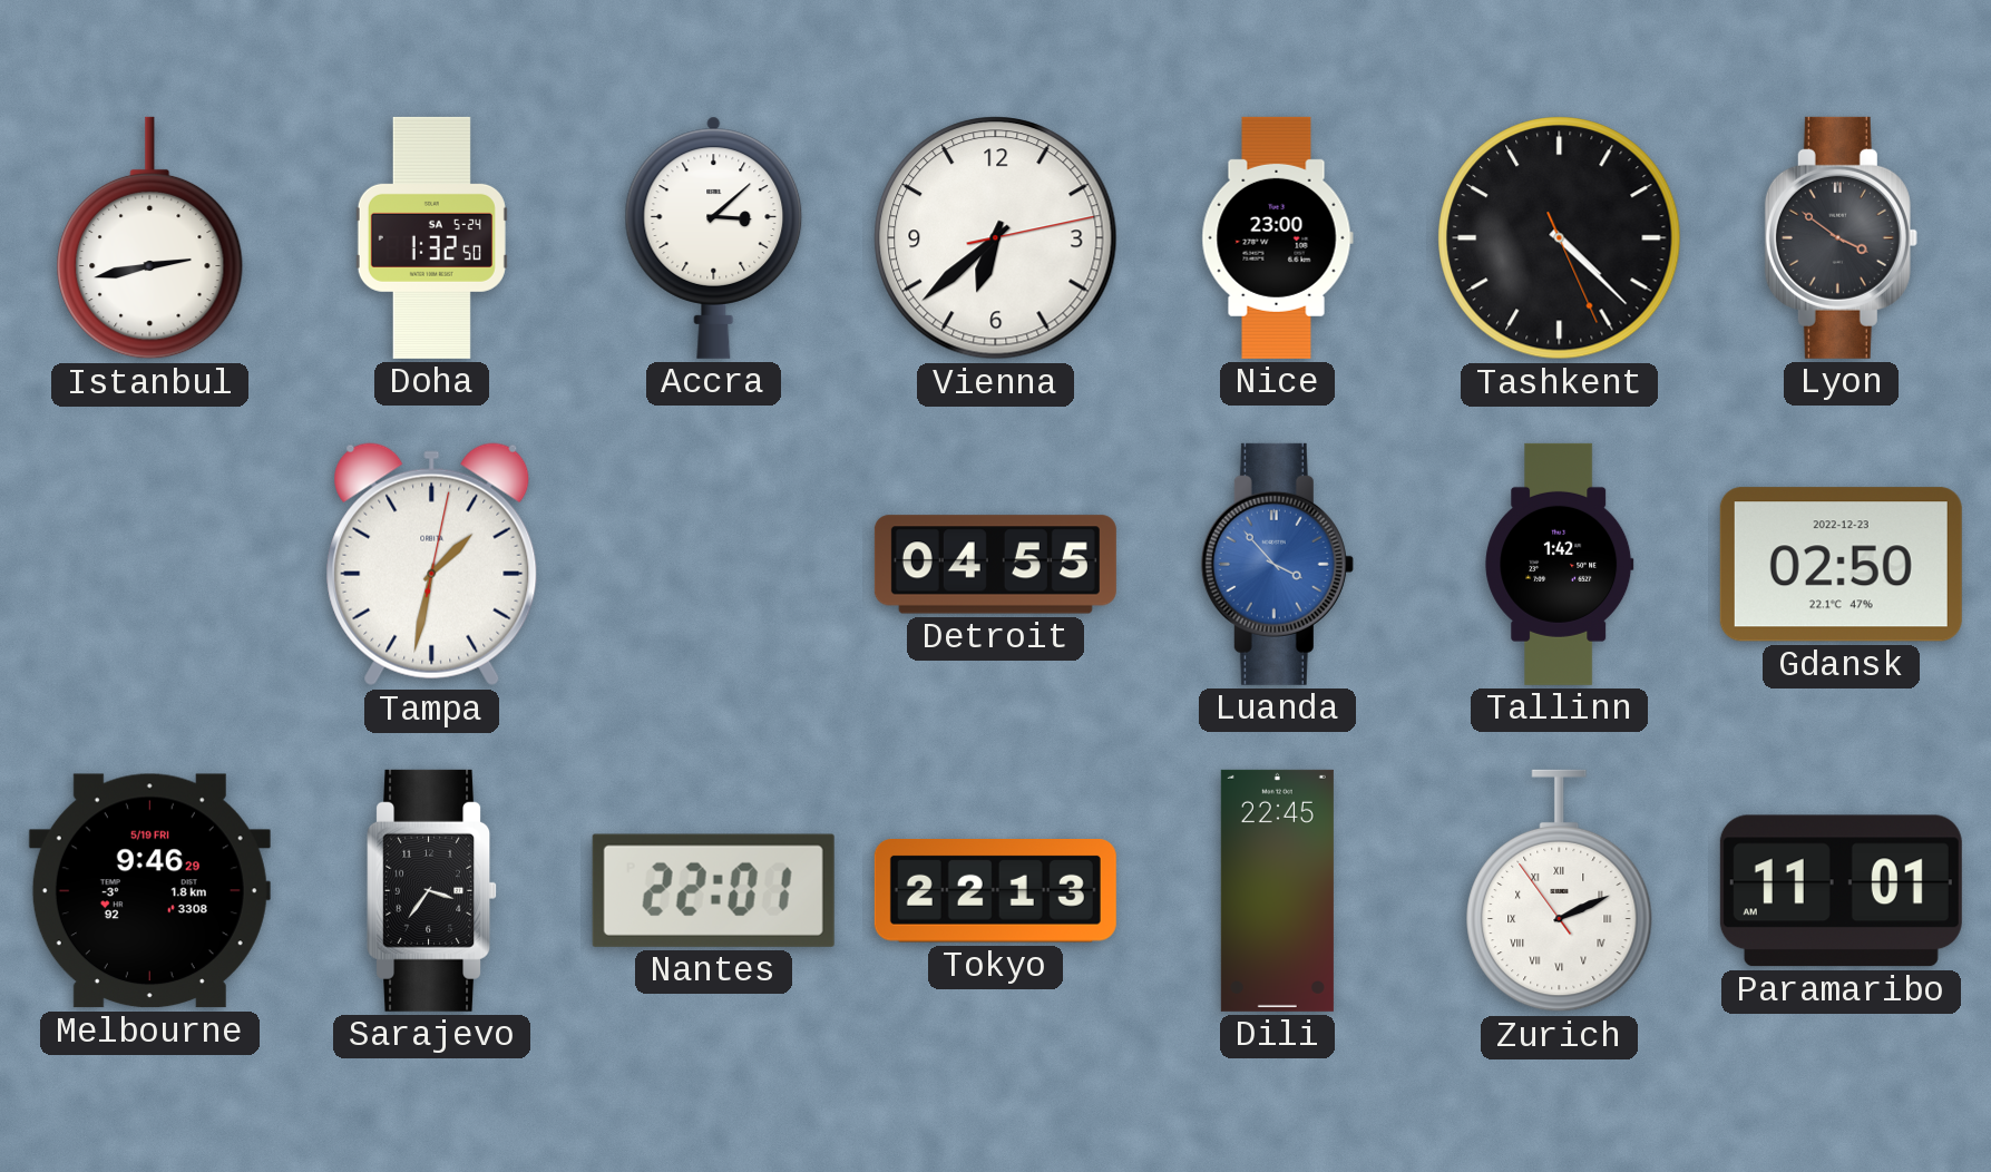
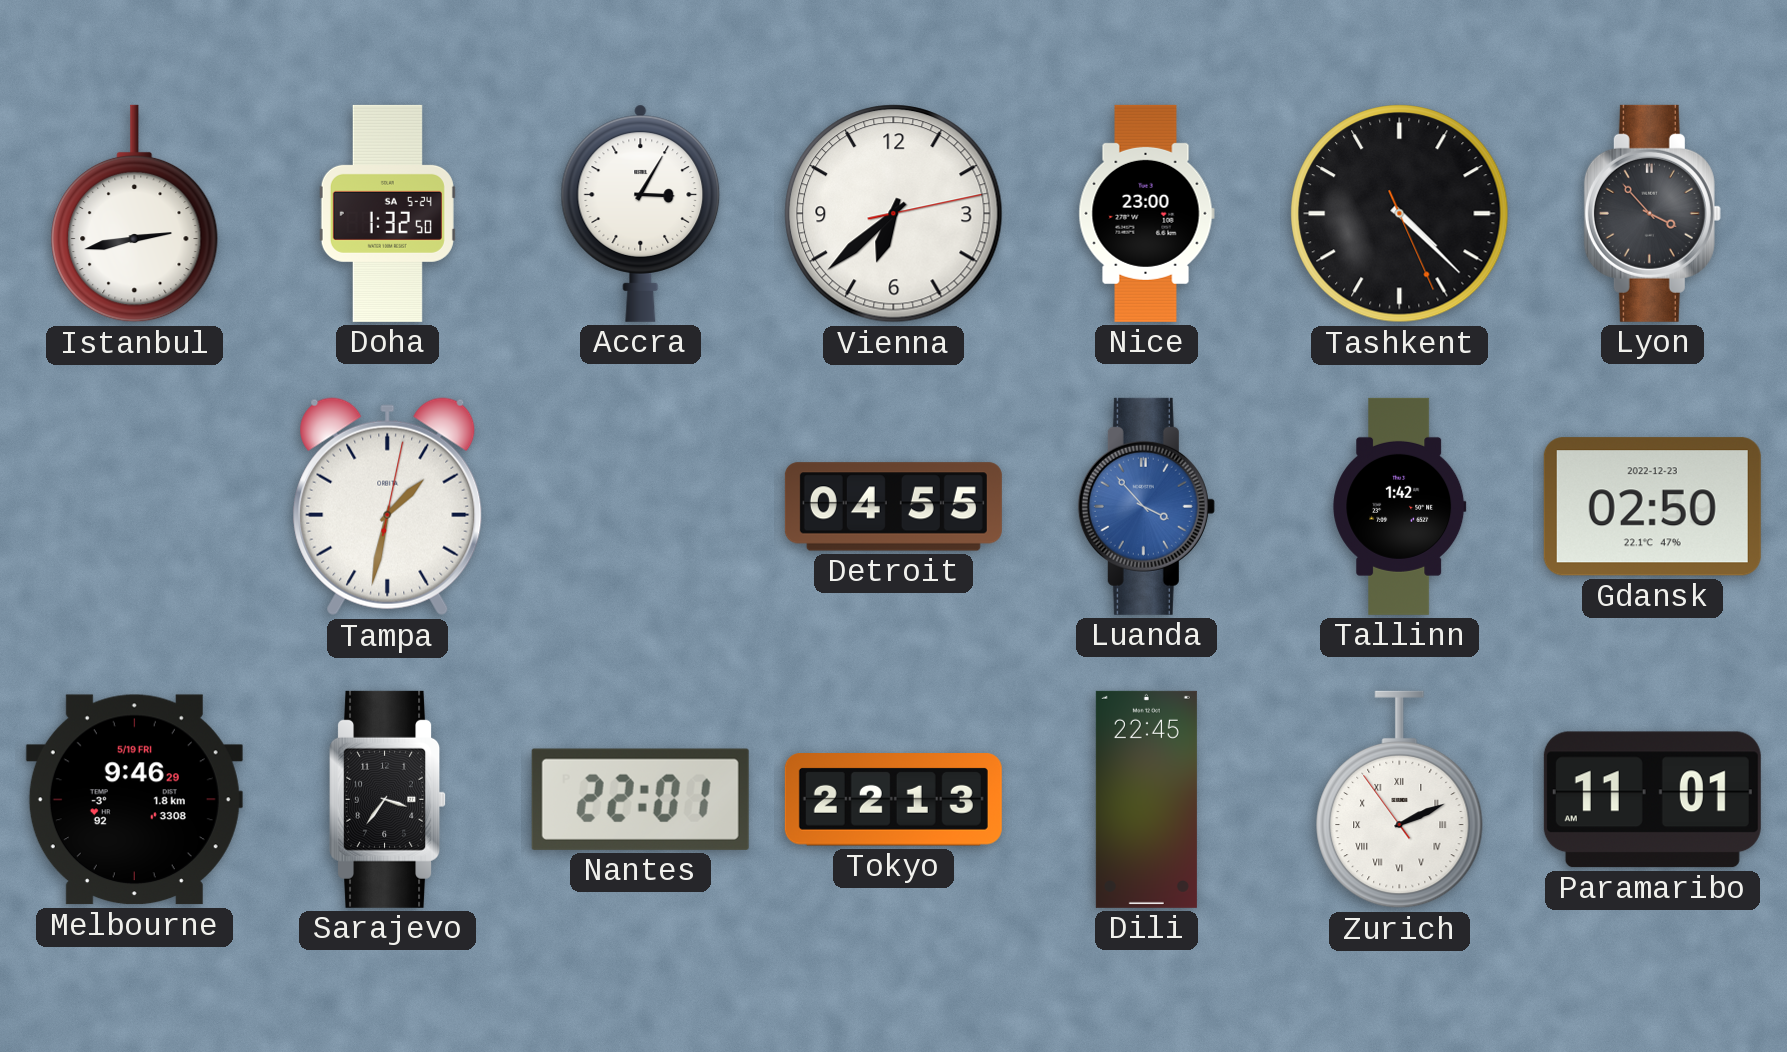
Accra: 3:08 -> 3:05 (641, 213)
Lyon: 3:51 -> 3:53 (1652, 213)
